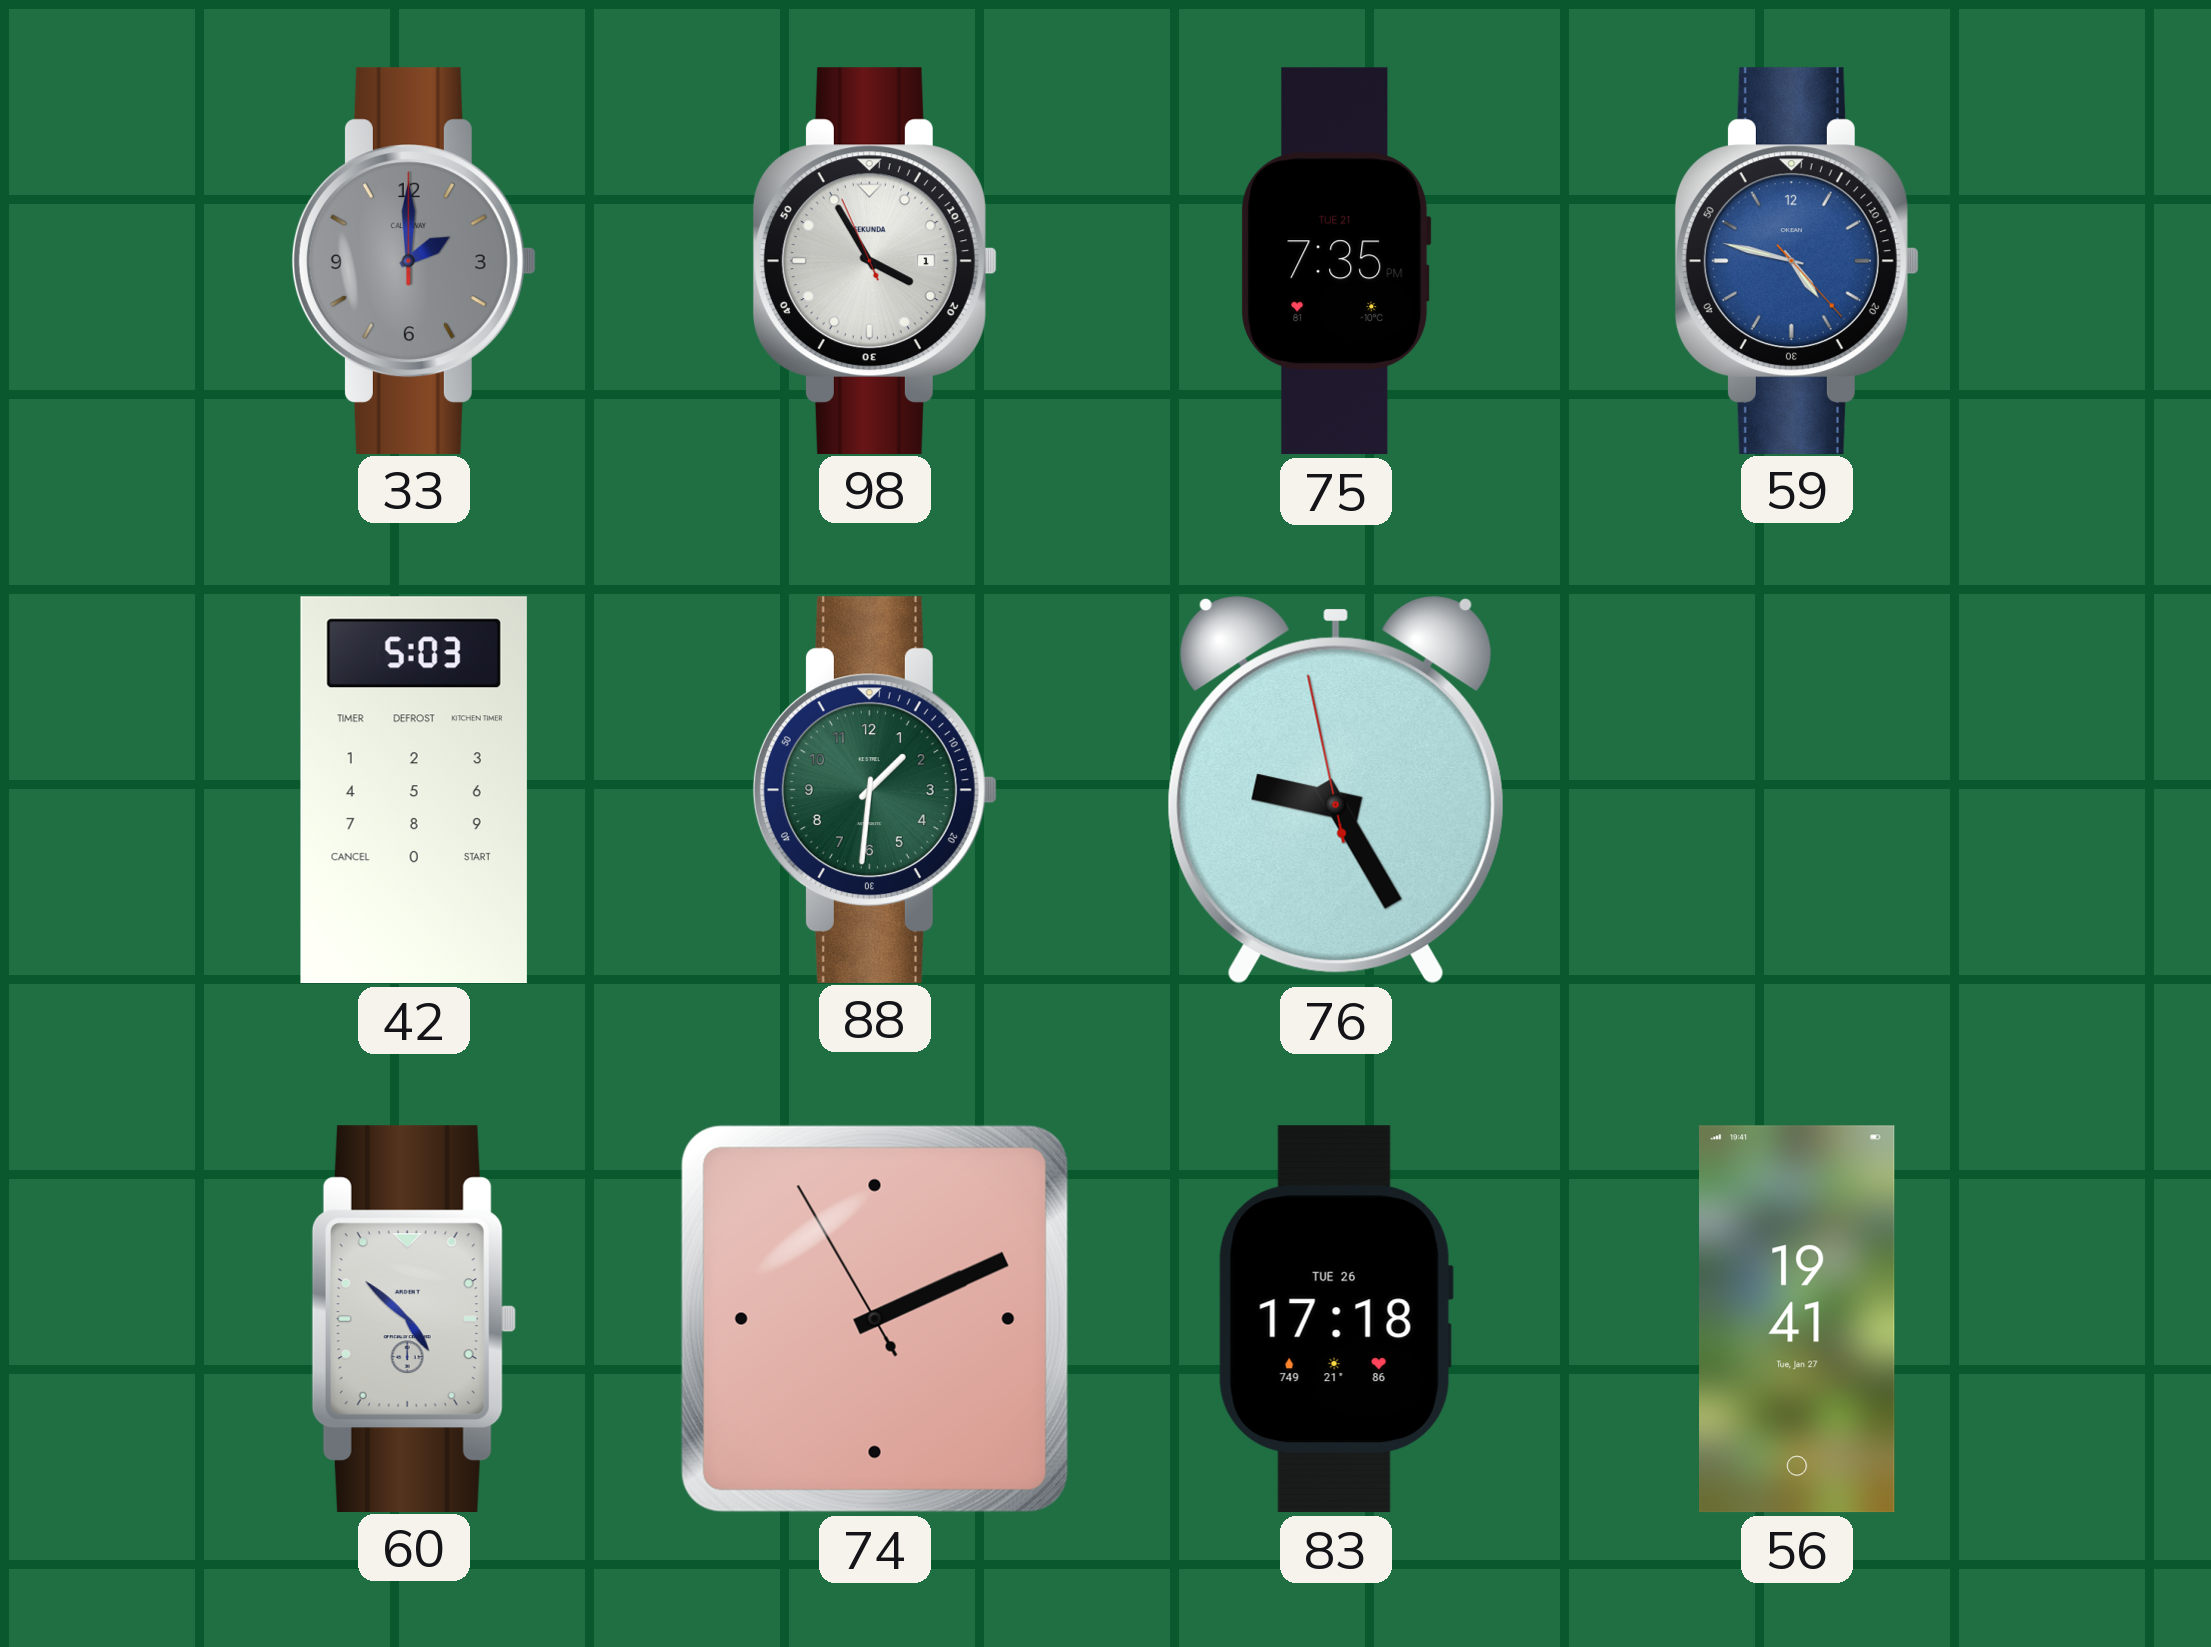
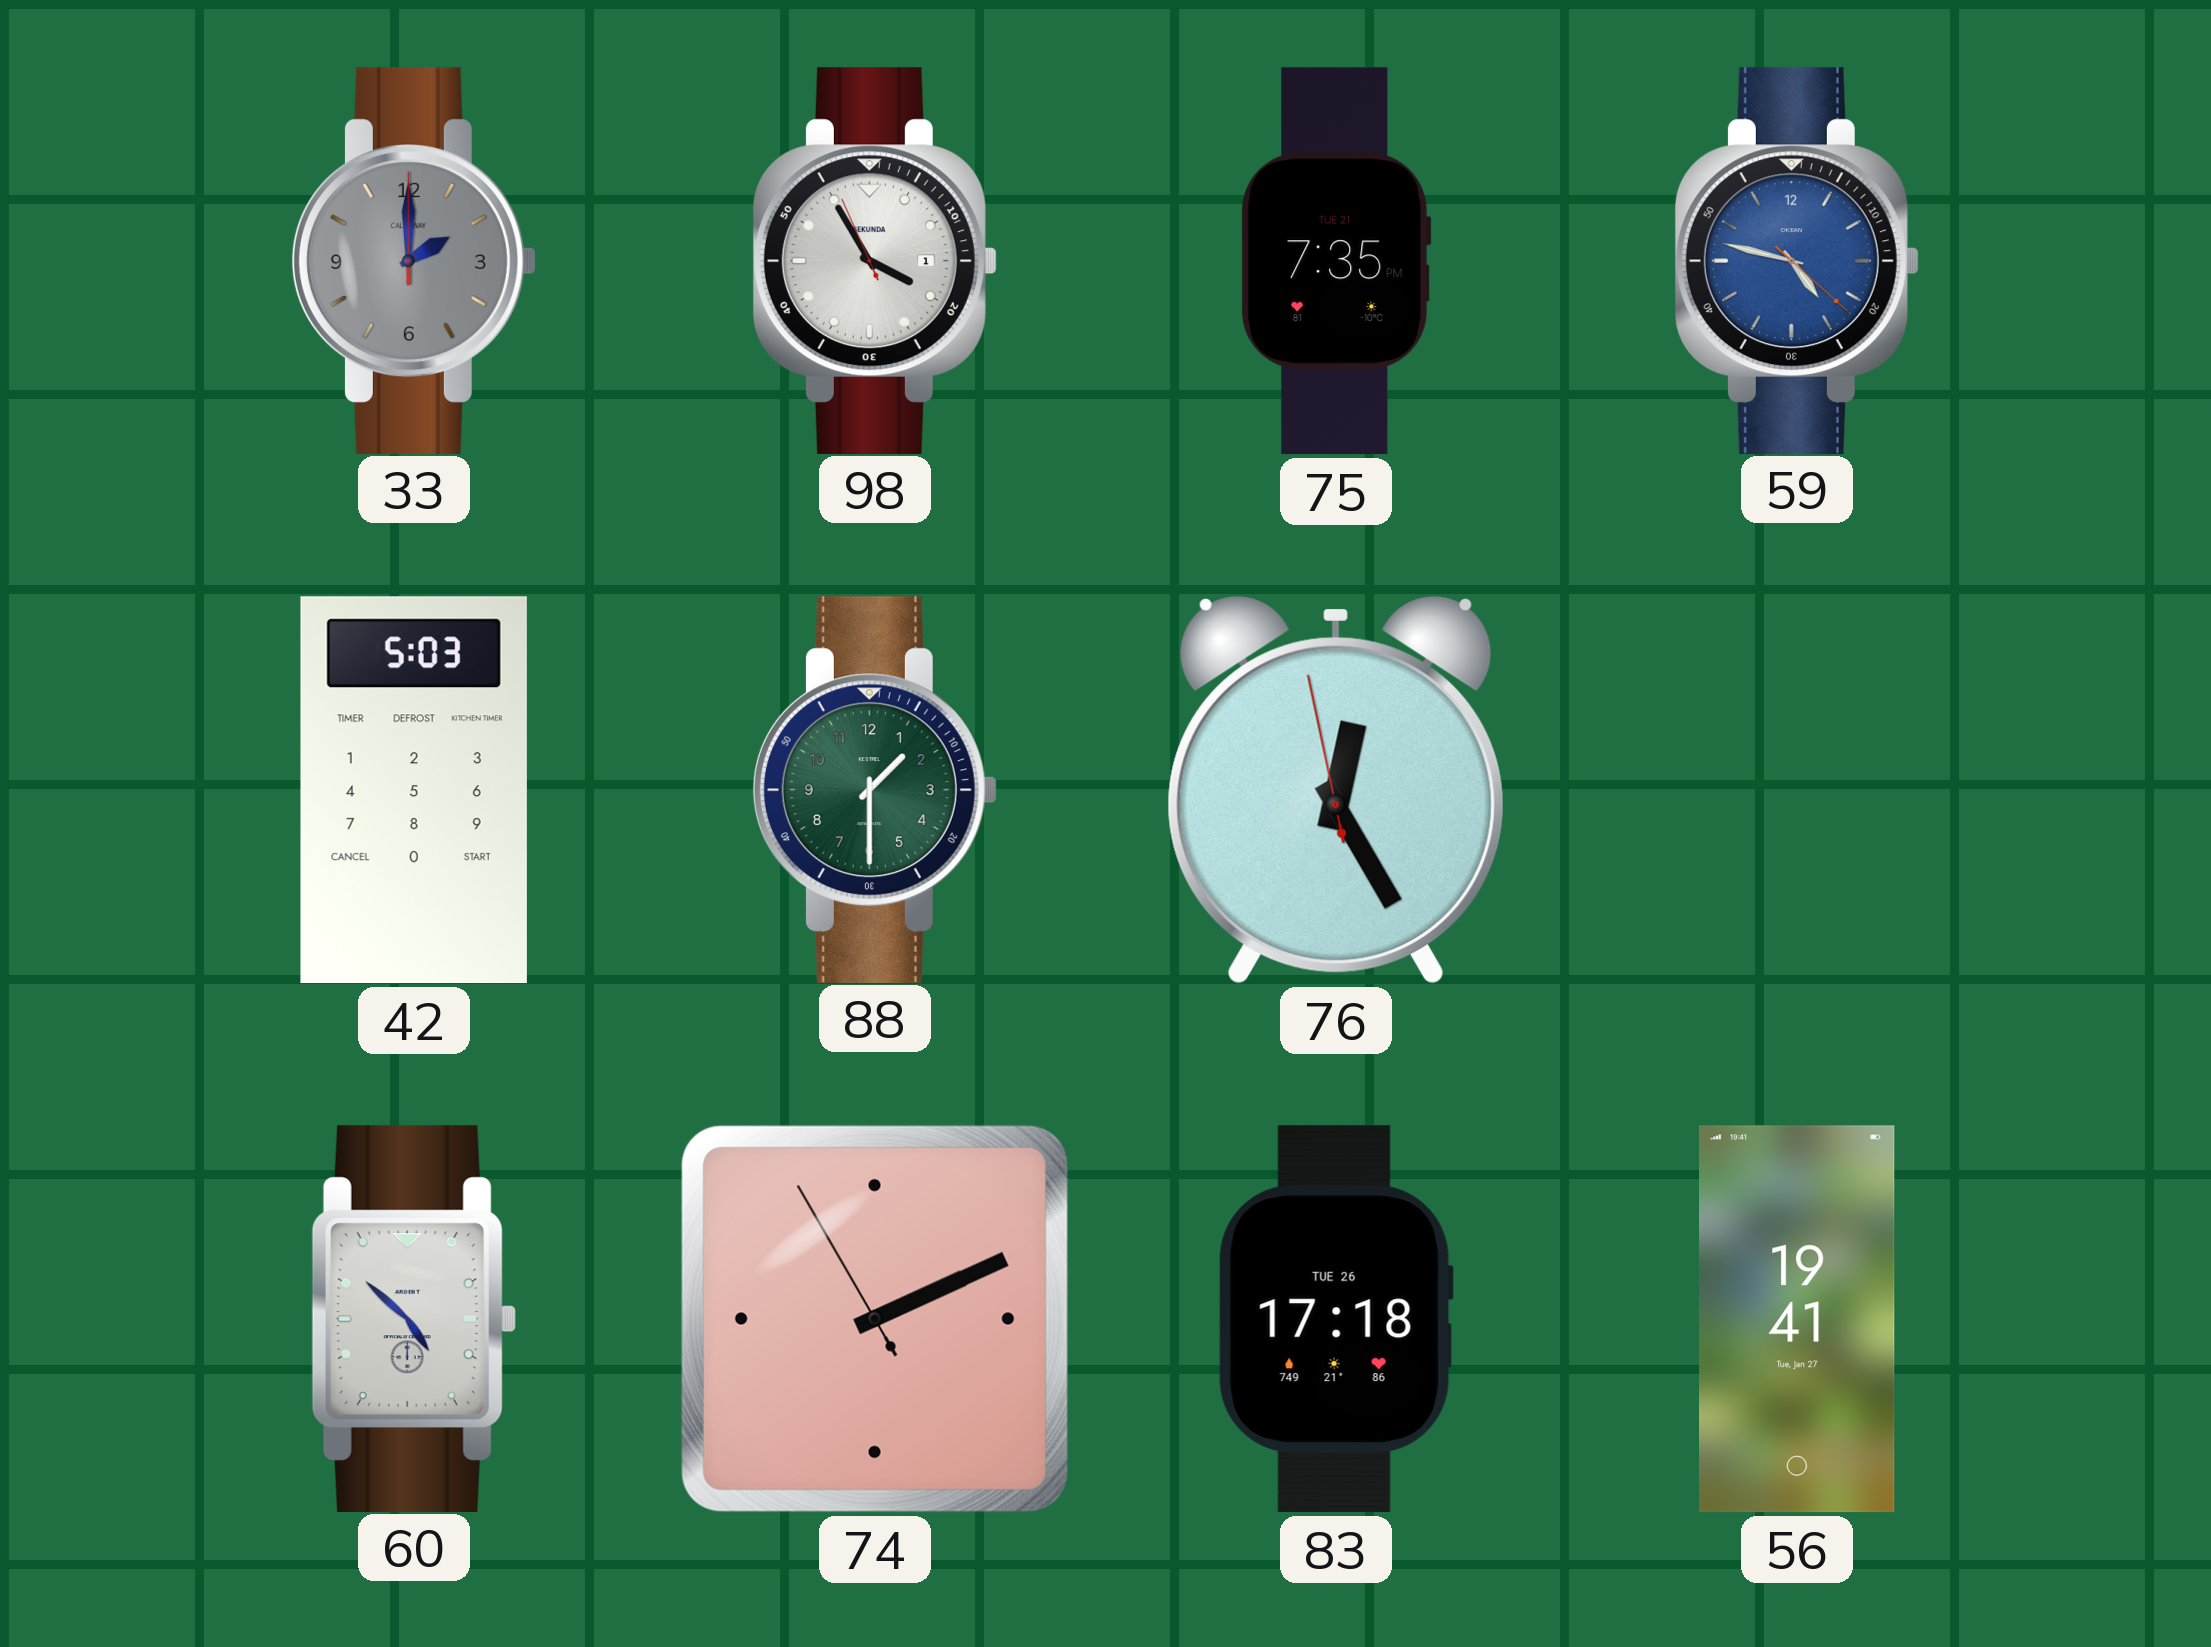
59: 4:47:23 -> 4:47:22 (1797, 260)
88: 1:31 -> 1:30 (875, 789)
76: 9:24 -> 12:24 (1336, 790)
